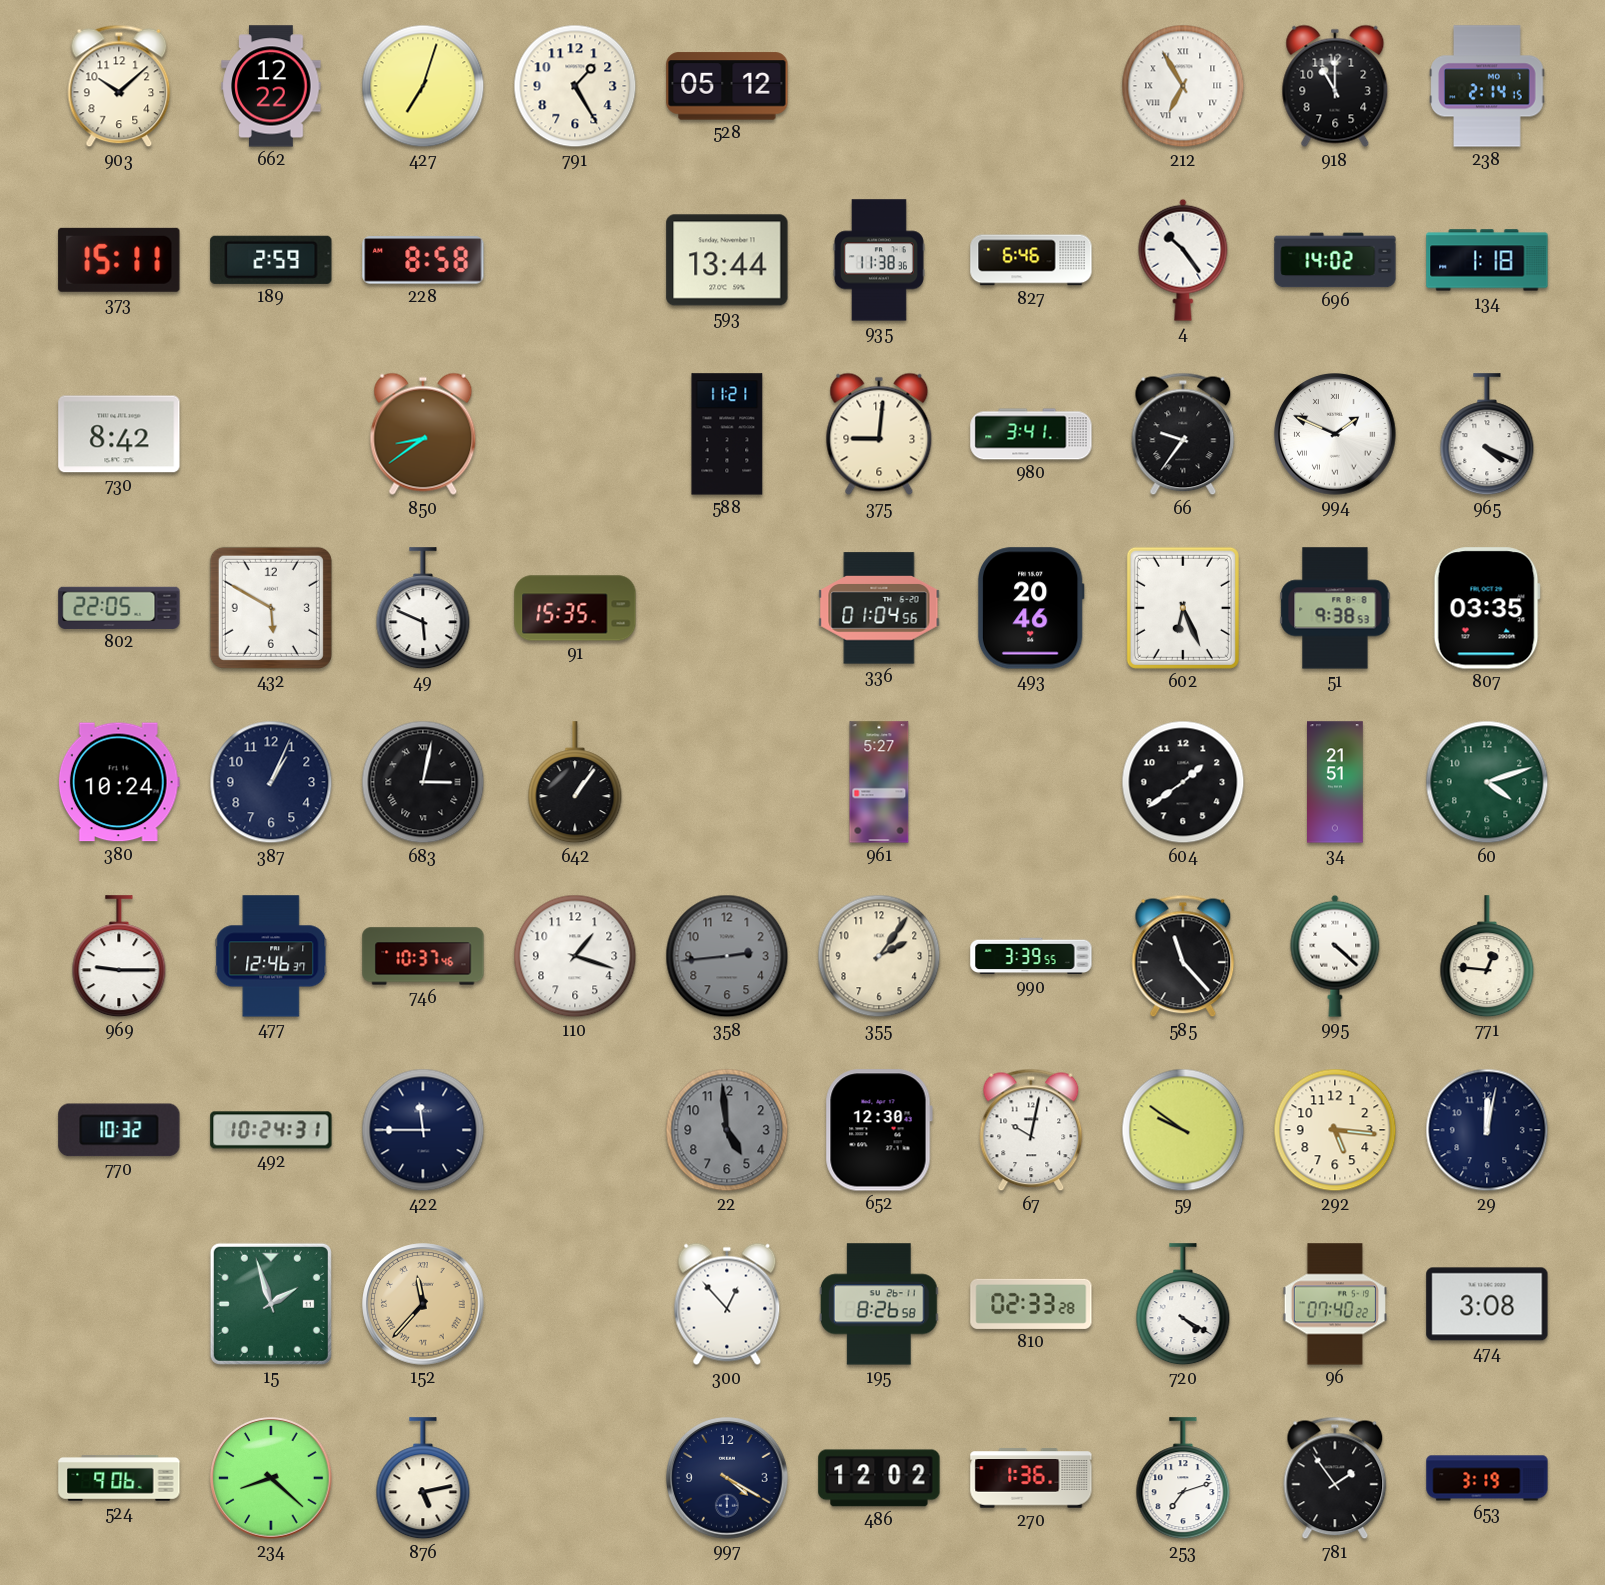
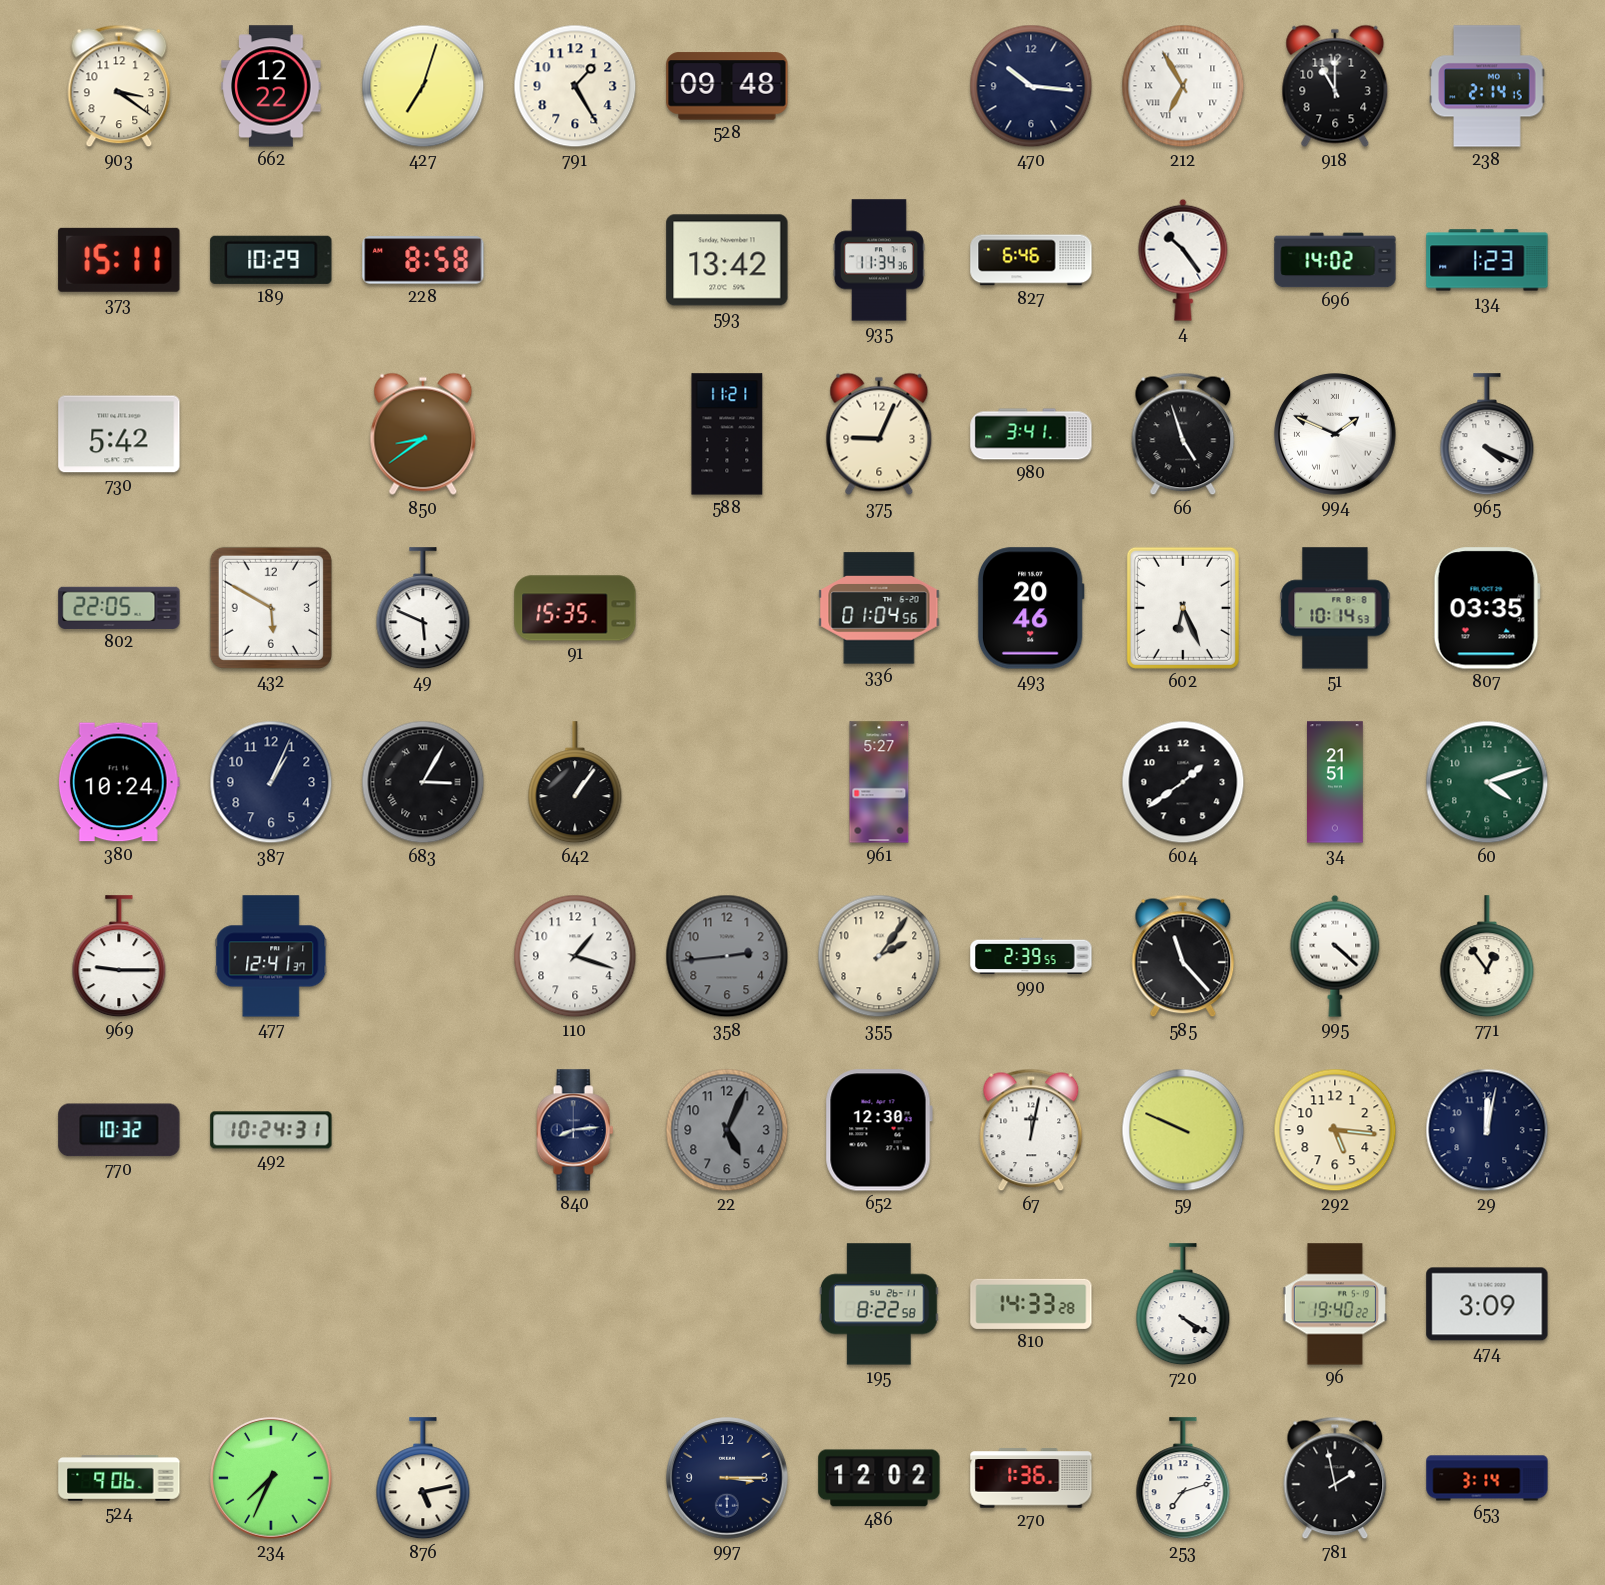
903: 10:08 -> 3:21 (119, 86)
528: 05:12 -> 09:48 (727, 86)
470: none -> 10:16 (1031, 86)
189: 2:59 -> 10:29 (271, 260)
593: 13:44 -> 13:42 (727, 260)
935: 11:38 -> 11:34 (879, 260)
134: 1:18 -> 1:23 (1487, 260)
730: 8:42 -> 5:42 (119, 434)
375: 9:01 -> 9:04 (879, 434)
66: 9:36 -> 4:57 (1183, 434)
51: 9:38 -> 10:14 (1335, 608)
683: 3:02 -> 3:05 (423, 782)
477: 12:46 -> 12:41 (271, 956)
746: 10:37 -> none (423, 956)
990: 3:39 -> 2:39 (1031, 956)
771: 12:46 -> 12:54 (1487, 957)
422: 11:45 -> none (423, 1130)
840: none -> 8:14 (575, 1130)
22: 4:59 -> 5:04 (727, 1130)
67: 10:02 -> 12:02 (1031, 1130)
59: 9:51 -> 9:49 (1183, 1130)
15: 1:57 -> none (271, 1304)
152: 11:37 -> none (423, 1304)
300: 12:53 -> none (727, 1304)
195: 8:26 -> 8:22 (879, 1304)
810: 02:33 -> 14:33 (1031, 1304)
96: 07:40 -> 19:40 (1334, 1304)
474: 3:08 -> 3:09 (1487, 1304)
234: 8:22 -> 7:34 (271, 1478)
997: 4:20 -> 3:15 (727, 1478)
781: 1:54 -> 1:58 (1335, 1478)
653: 3:19 -> 3:14 (1487, 1478)
